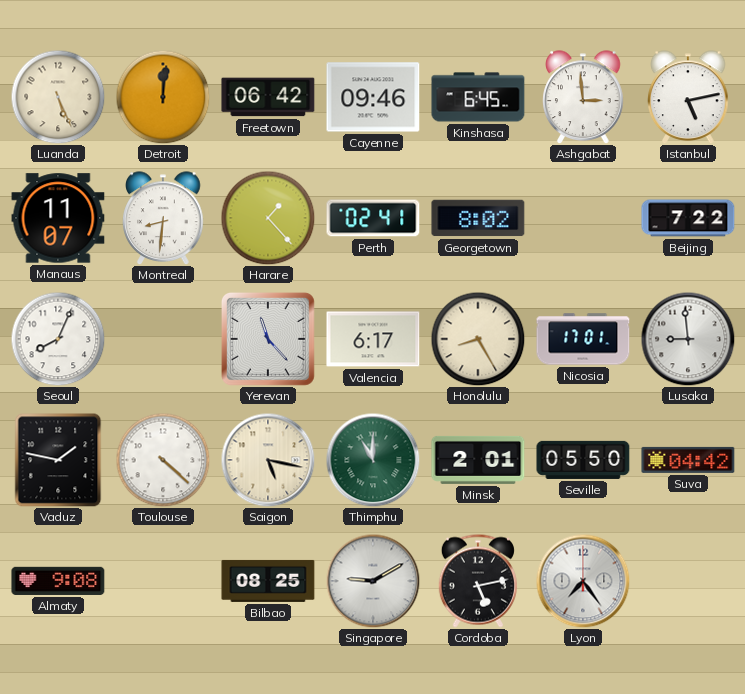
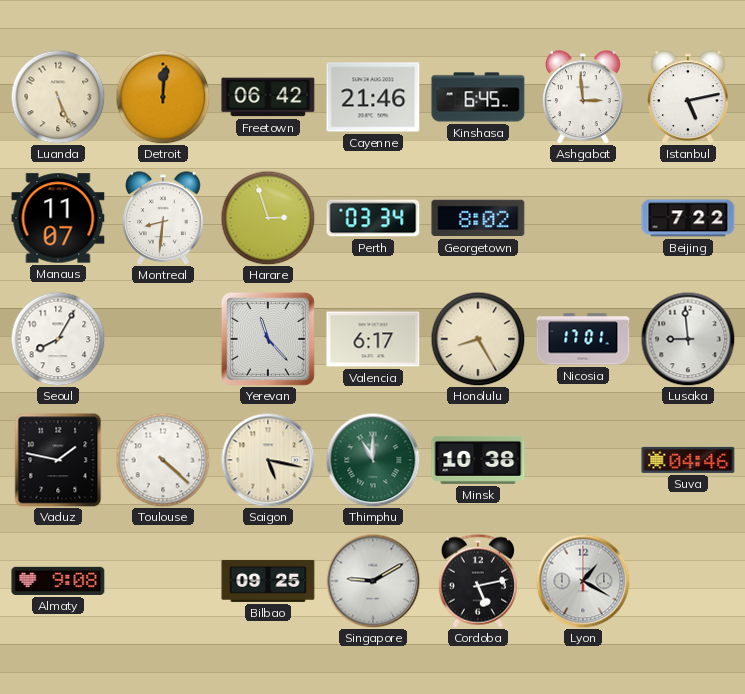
Cayenne: 09:46 -> 21:46 (373, 97)
Harare: 1:23 -> 2:57 (268, 218)
Perth: 02:41 -> 03:34 (373, 218)
Seoul: 8:04 -> 8:05 (58, 339)
Minsk: 2:01 -> 10:38 (478, 460)
Seville: 05:50 -> none (583, 460)
Suva: 04:42 -> 04:46 (688, 460)
Bilbao: 08:25 -> 09:25 (268, 581)
Lyon: 7:24 -> 1:20 (583, 581)
